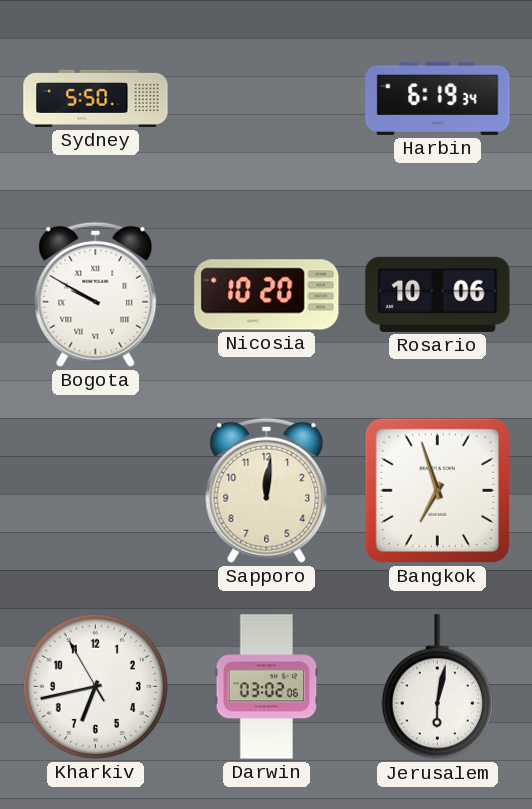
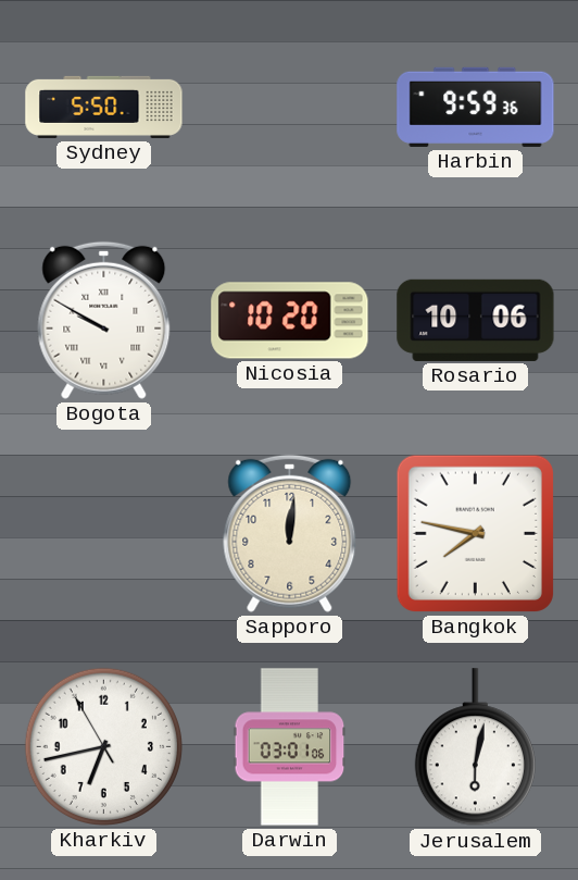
Harbin: 6:19 -> 9:59 (476, 107)
Bangkok: 6:57 -> 7:47 (475, 533)
Darwin: 03:02 -> 03:01 (290, 747)
